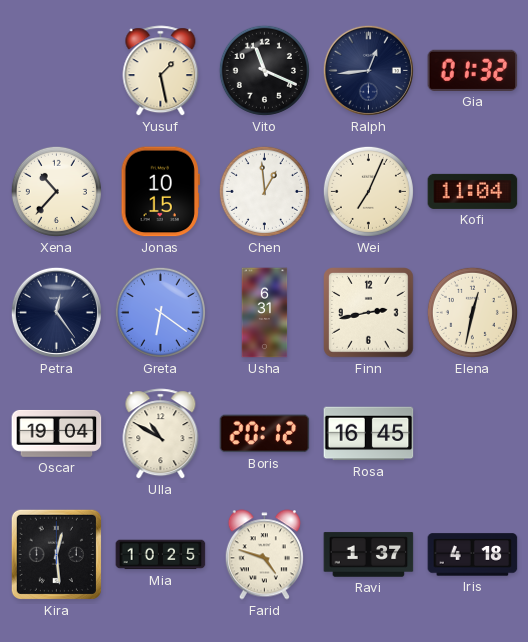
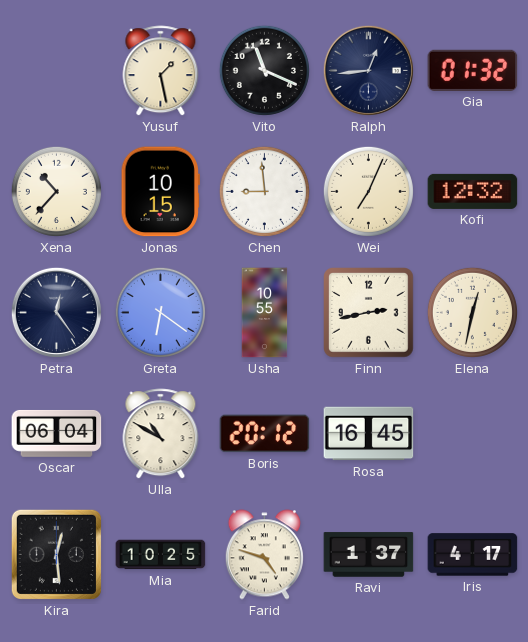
Chen: 12:59 -> 8:59 (264, 191)
Kofi: 11:04 -> 12:32 (473, 191)
Usha: 6:31 -> 10:55 (265, 313)
Oscar: 19:04 -> 06:04 (57, 433)
Iris: 4:18 -> 4:17 (473, 555)
